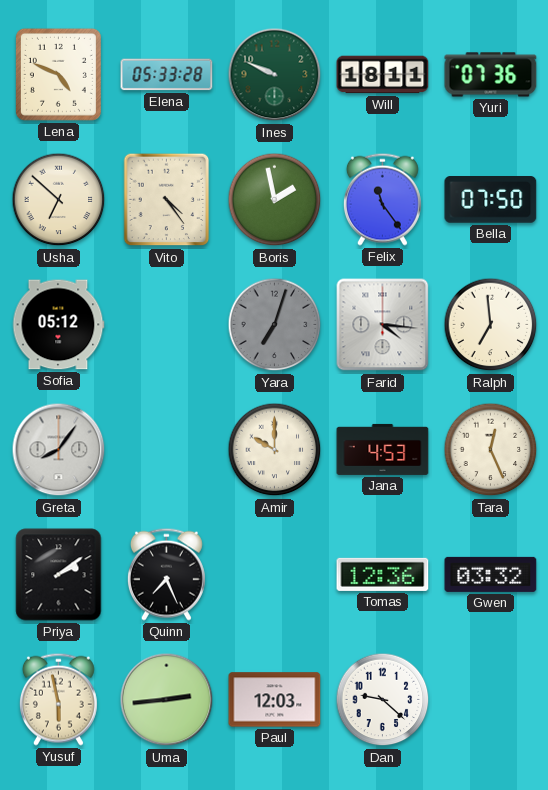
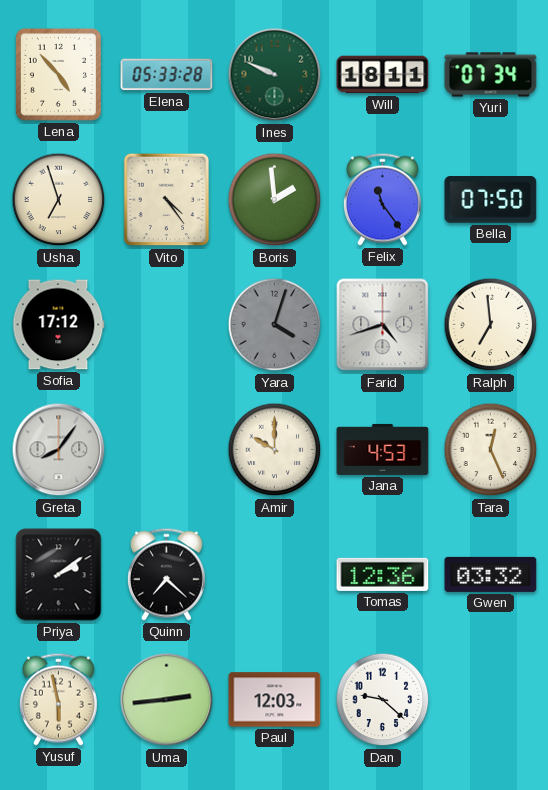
Lena: 4:49 -> 4:53 (58, 74)
Yuri: 07:36 -> 07:34 (491, 75)
Usha: 6:52 -> 6:57 (59, 200)
Boris: 1:58 -> 1:59 (275, 200)
Sofia: 05:12 -> 17:12 (58, 325)
Yara: 7:03 -> 4:03 (275, 325)
Farid: 4:16 -> 4:42 (383, 325)
Quinn: 7:26 -> 7:22 (166, 574)
